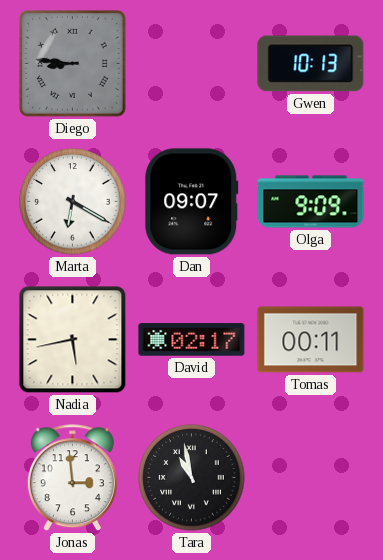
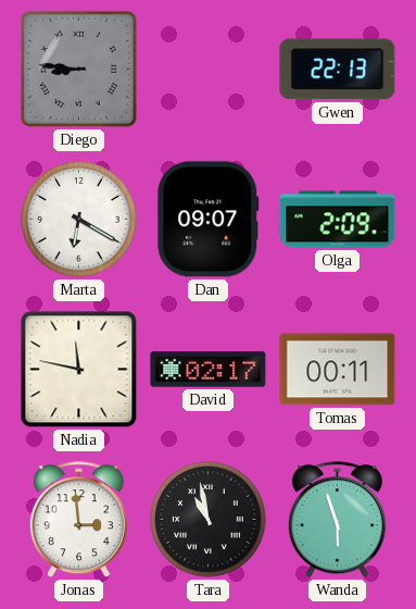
Gwen: 10:13 -> 22:13 (338, 70)
Olga: 9:09 -> 2:09 (338, 220)
Nadia: 5:43 -> 11:47 (79, 370)
Wanda: none -> 5:57 (337, 520)
